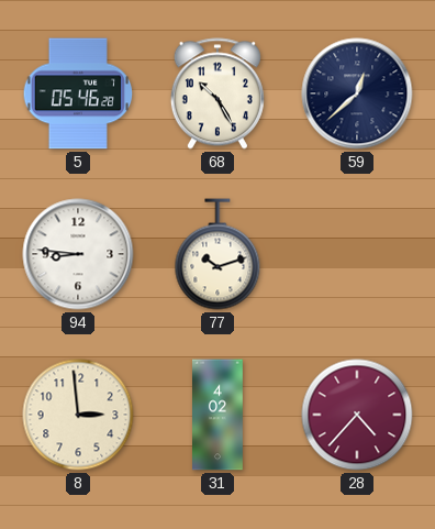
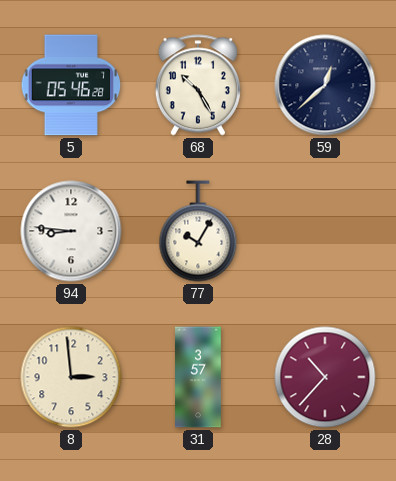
77: 10:12 -> 10:05 (198, 231)
31: 4:02 -> 3:57 (199, 377)
28: 4:37 -> 10:37 (325, 377)
